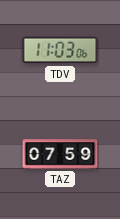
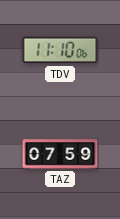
TDV: 11:03 -> 11:10 (60, 50)
